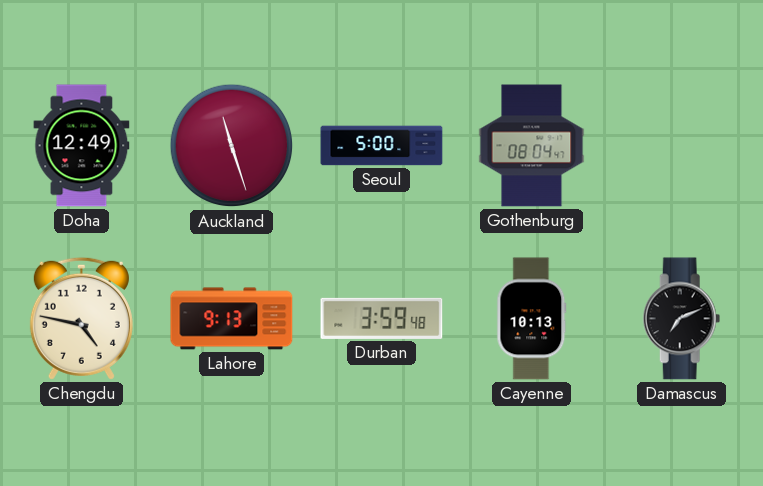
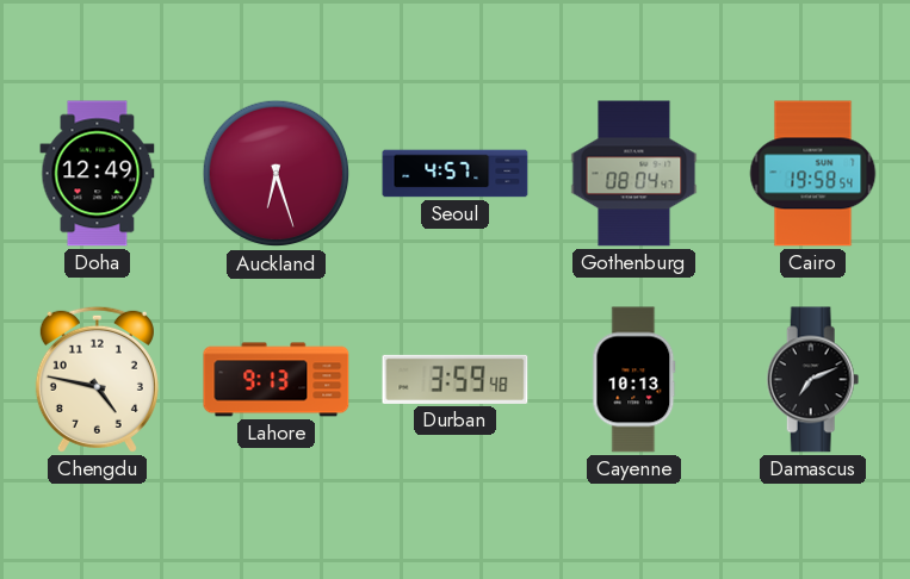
Auckland: 11:27 -> 6:27 (277, 174)
Seoul: 5:00 -> 4:57 (456, 174)
Cairo: none -> 19:58 (813, 174)
